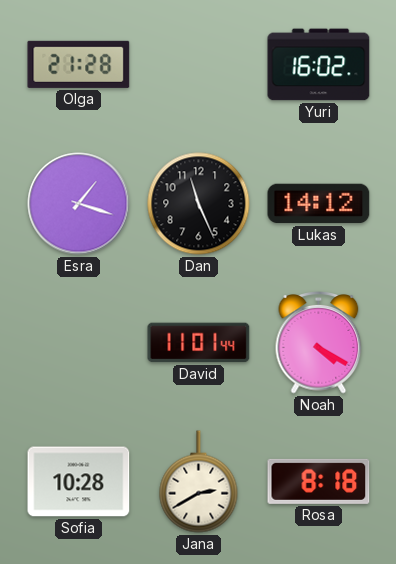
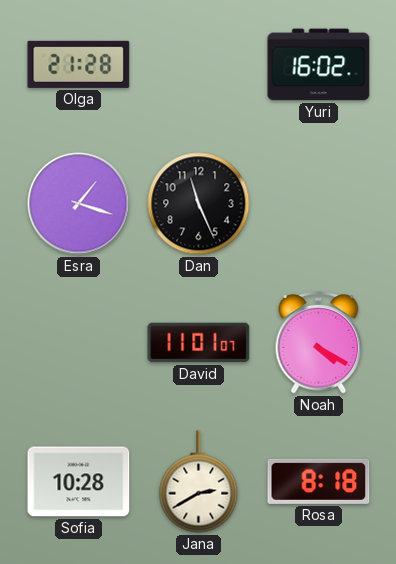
Lukas: 14:12 -> none (319, 204)
David: 11:01:44 -> 11:01:07 (199, 343)
